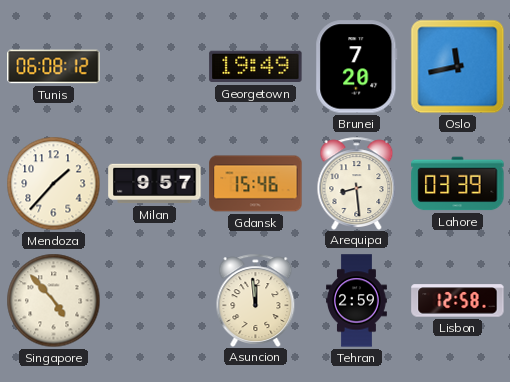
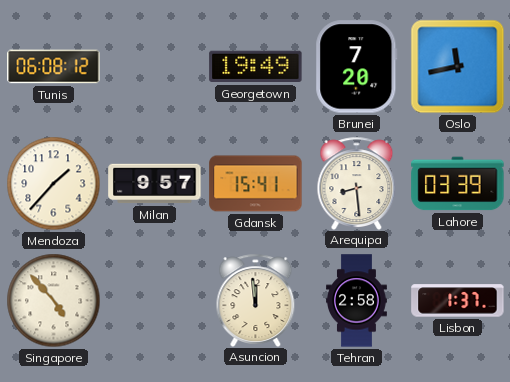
Gdansk: 15:46 -> 15:41 (256, 184)
Tehran: 2:59 -> 2:58 (357, 301)
Lisbon: 12:58 -> 1:37 (458, 301)
